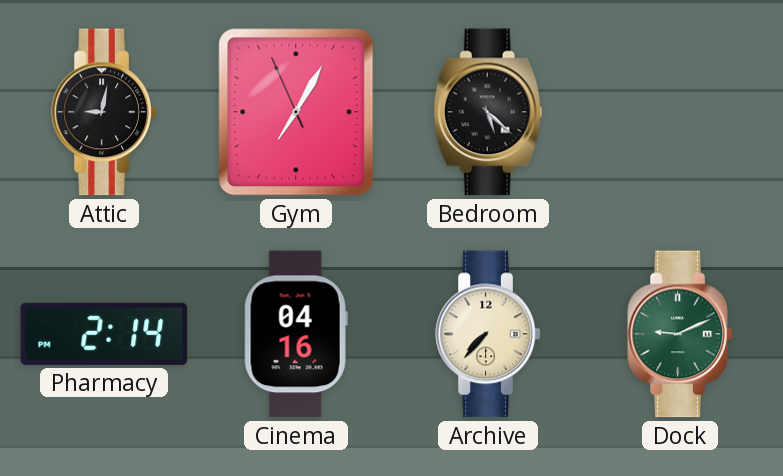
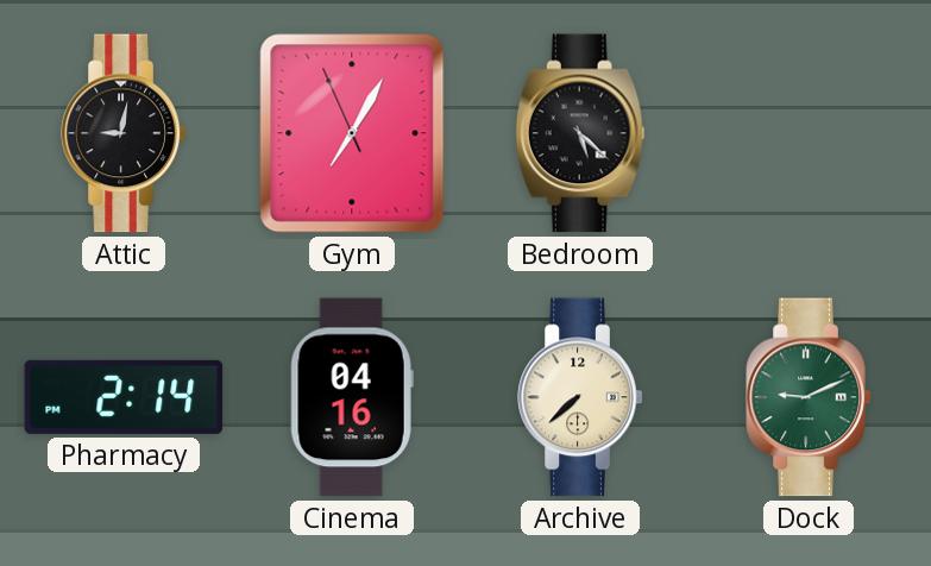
Archive: 7:37 -> 7:38 (580, 397)
